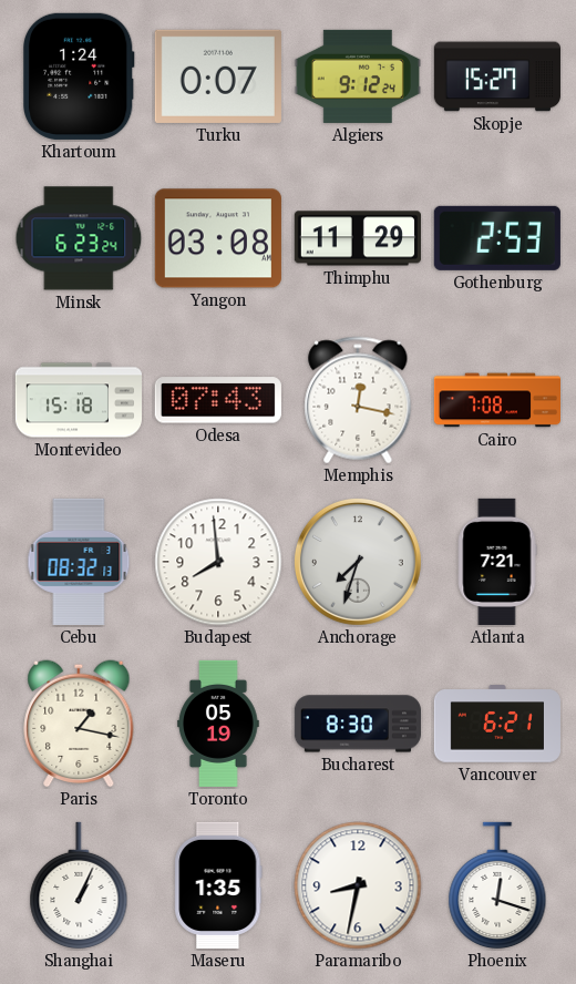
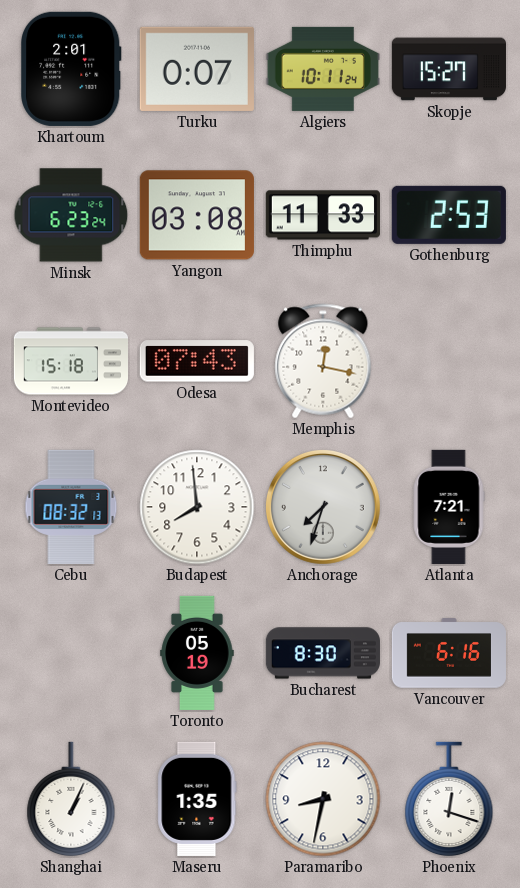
Khartoum: 1:24 -> 2:01 (72, 69)
Algiers: 9:12 -> 10:11 (323, 69)
Thimphu: 11:29 -> 11:33 (323, 215)
Cairo: 7:08 -> none (496, 400)
Paris: 1:17 -> none (79, 724)
Vancouver: 6:21 -> 6:16 (449, 653)
